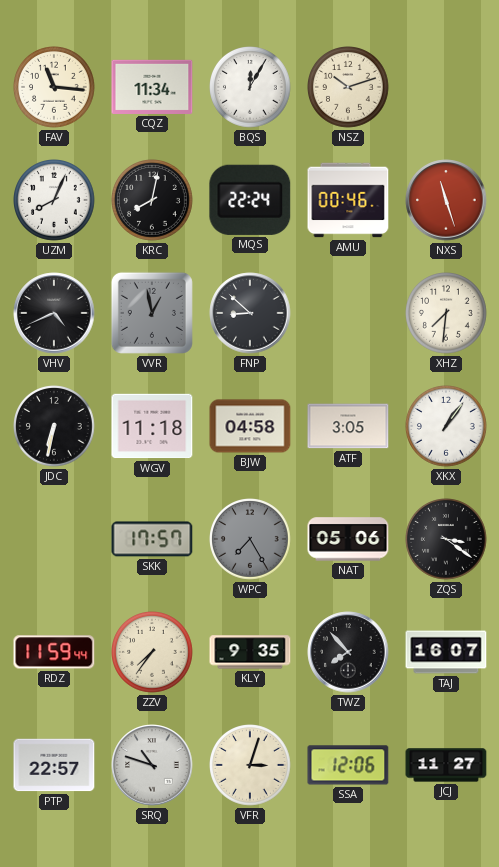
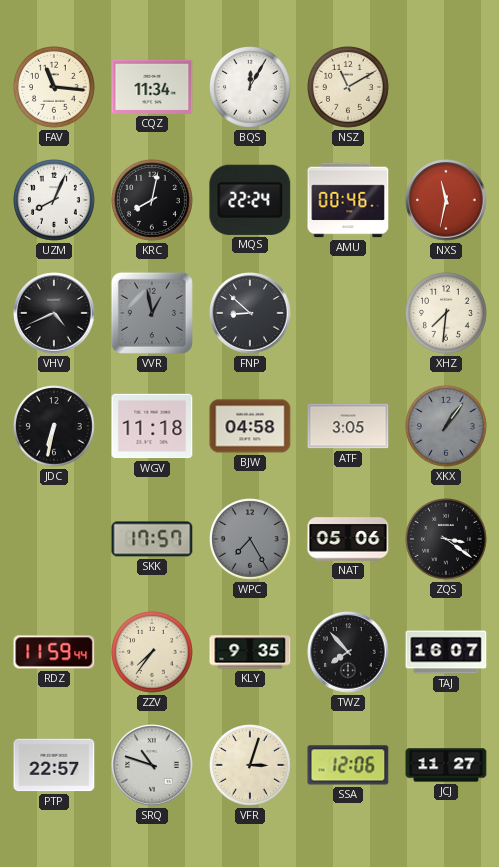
NSZ: 10:12 -> 11:10 (349, 88)
NXS: 11:27 -> 11:32 (446, 200)
XKX dial: white -> grey (447, 427)
